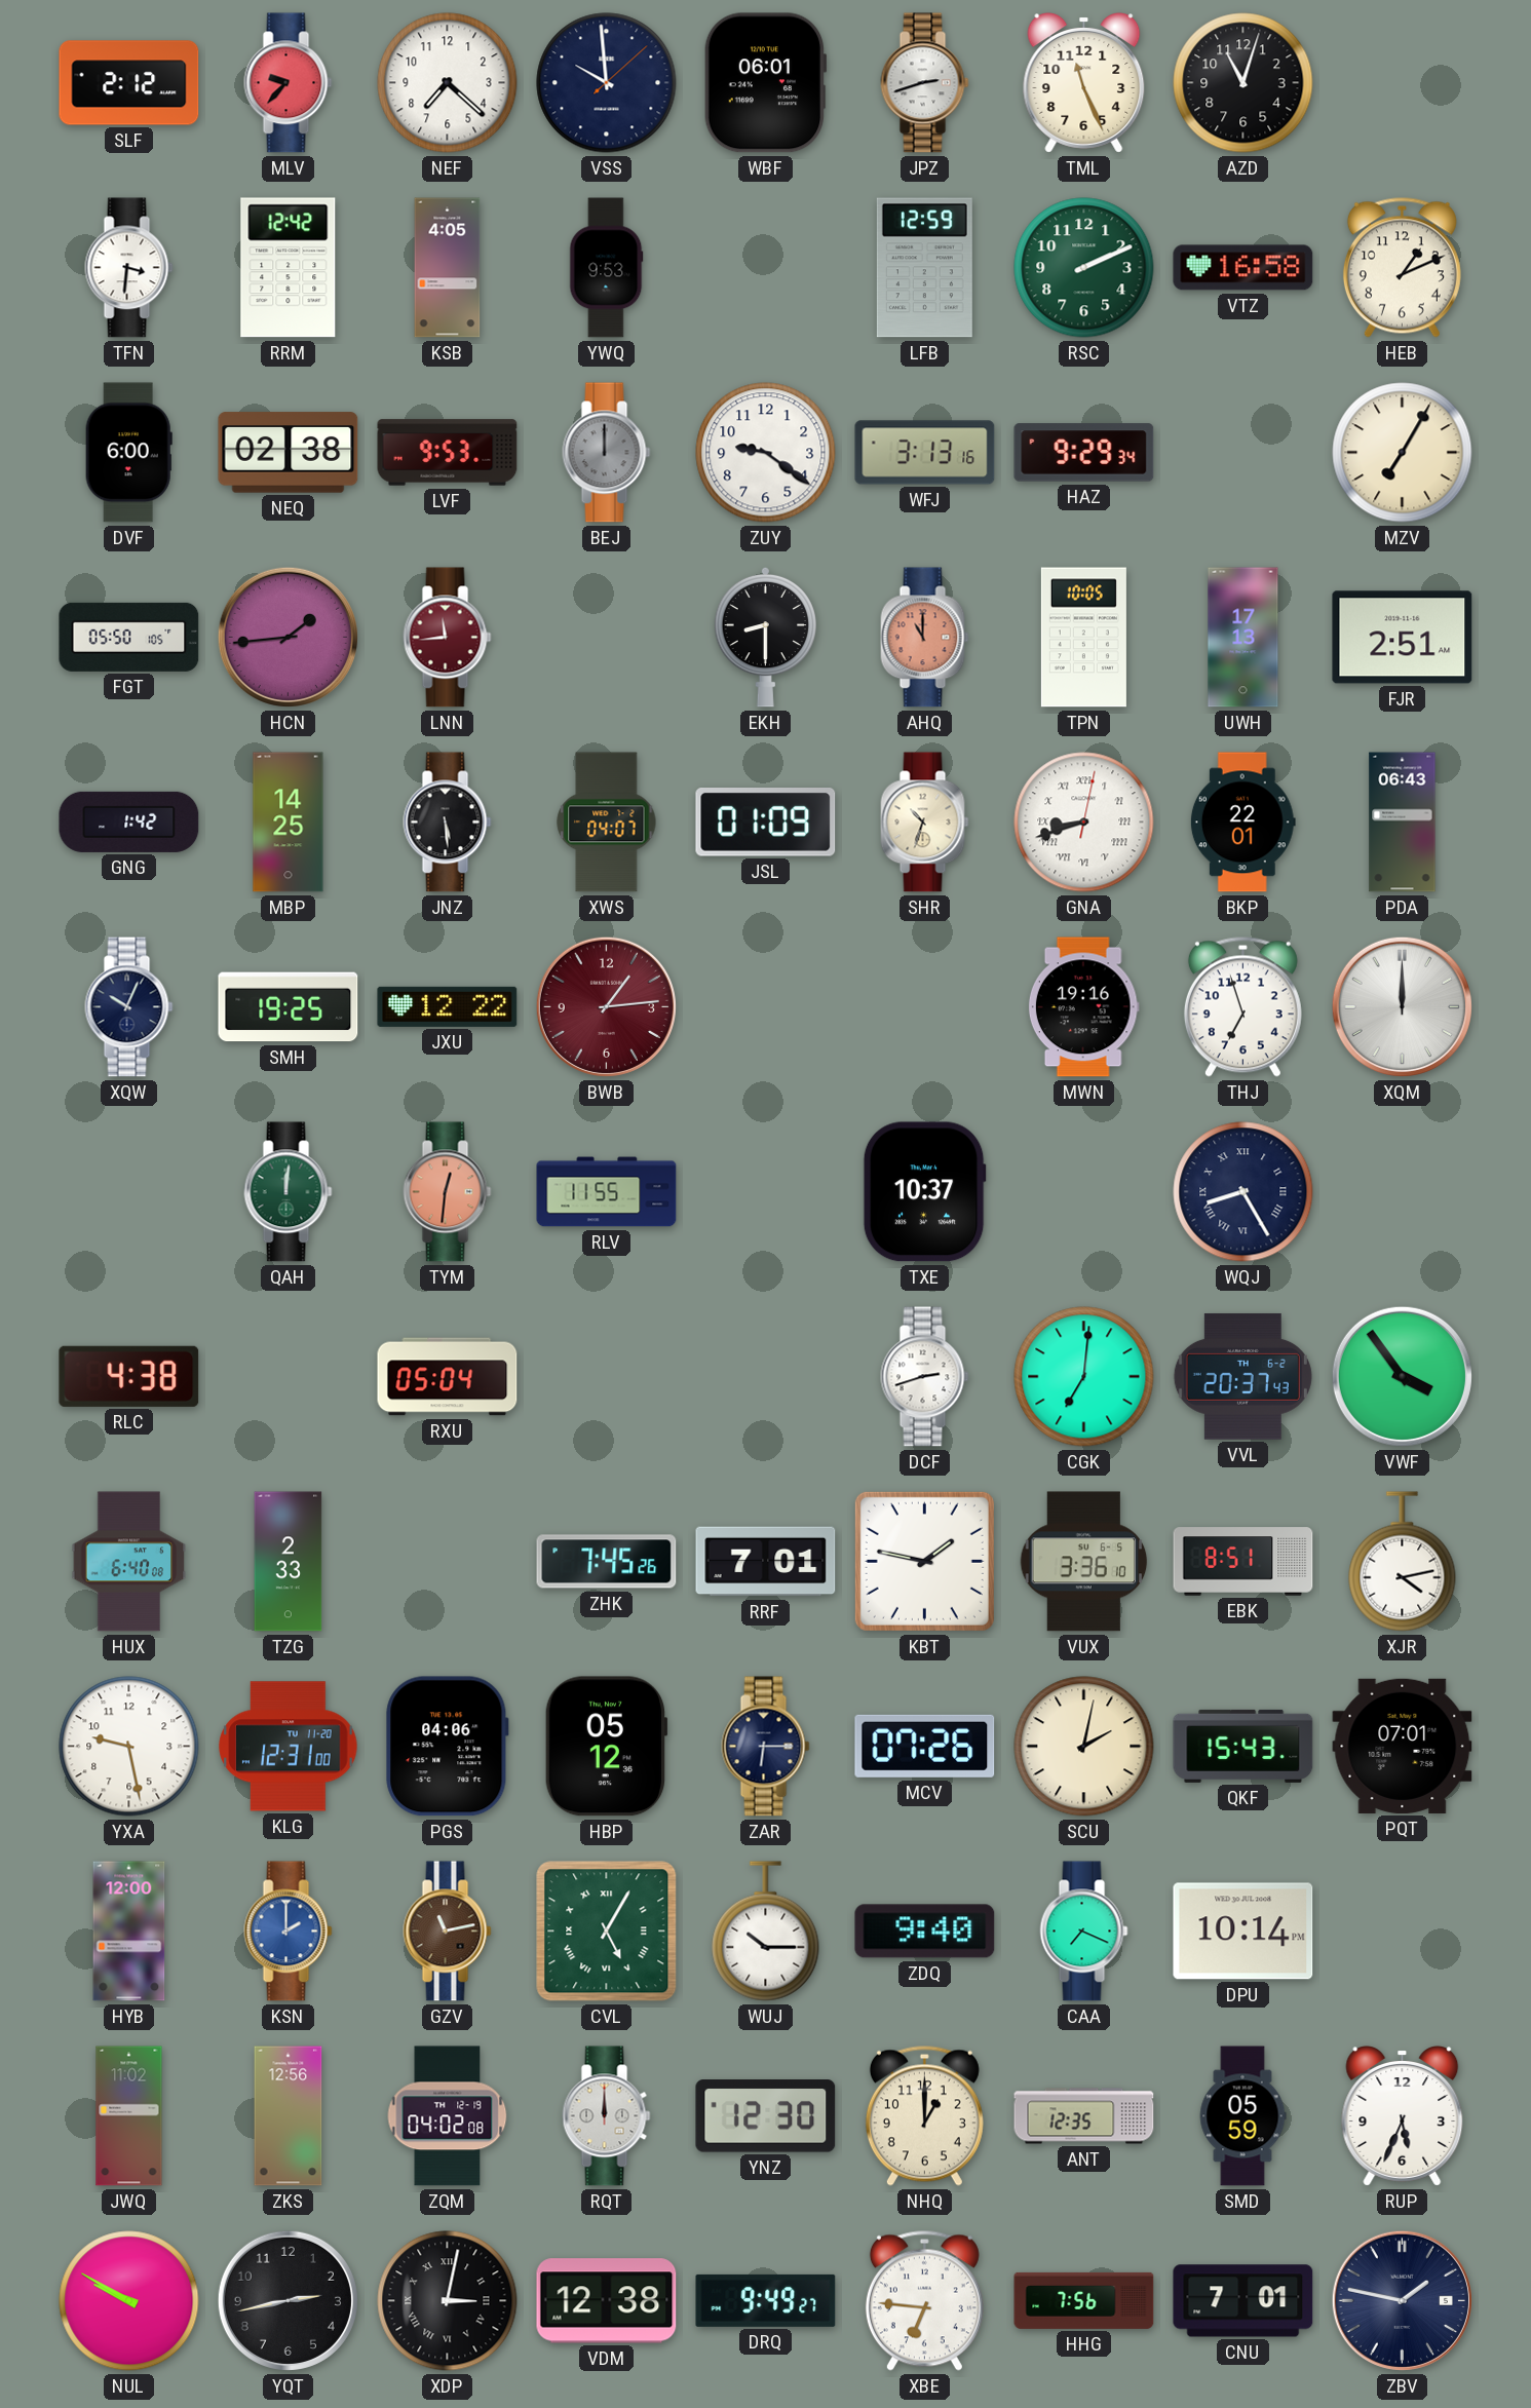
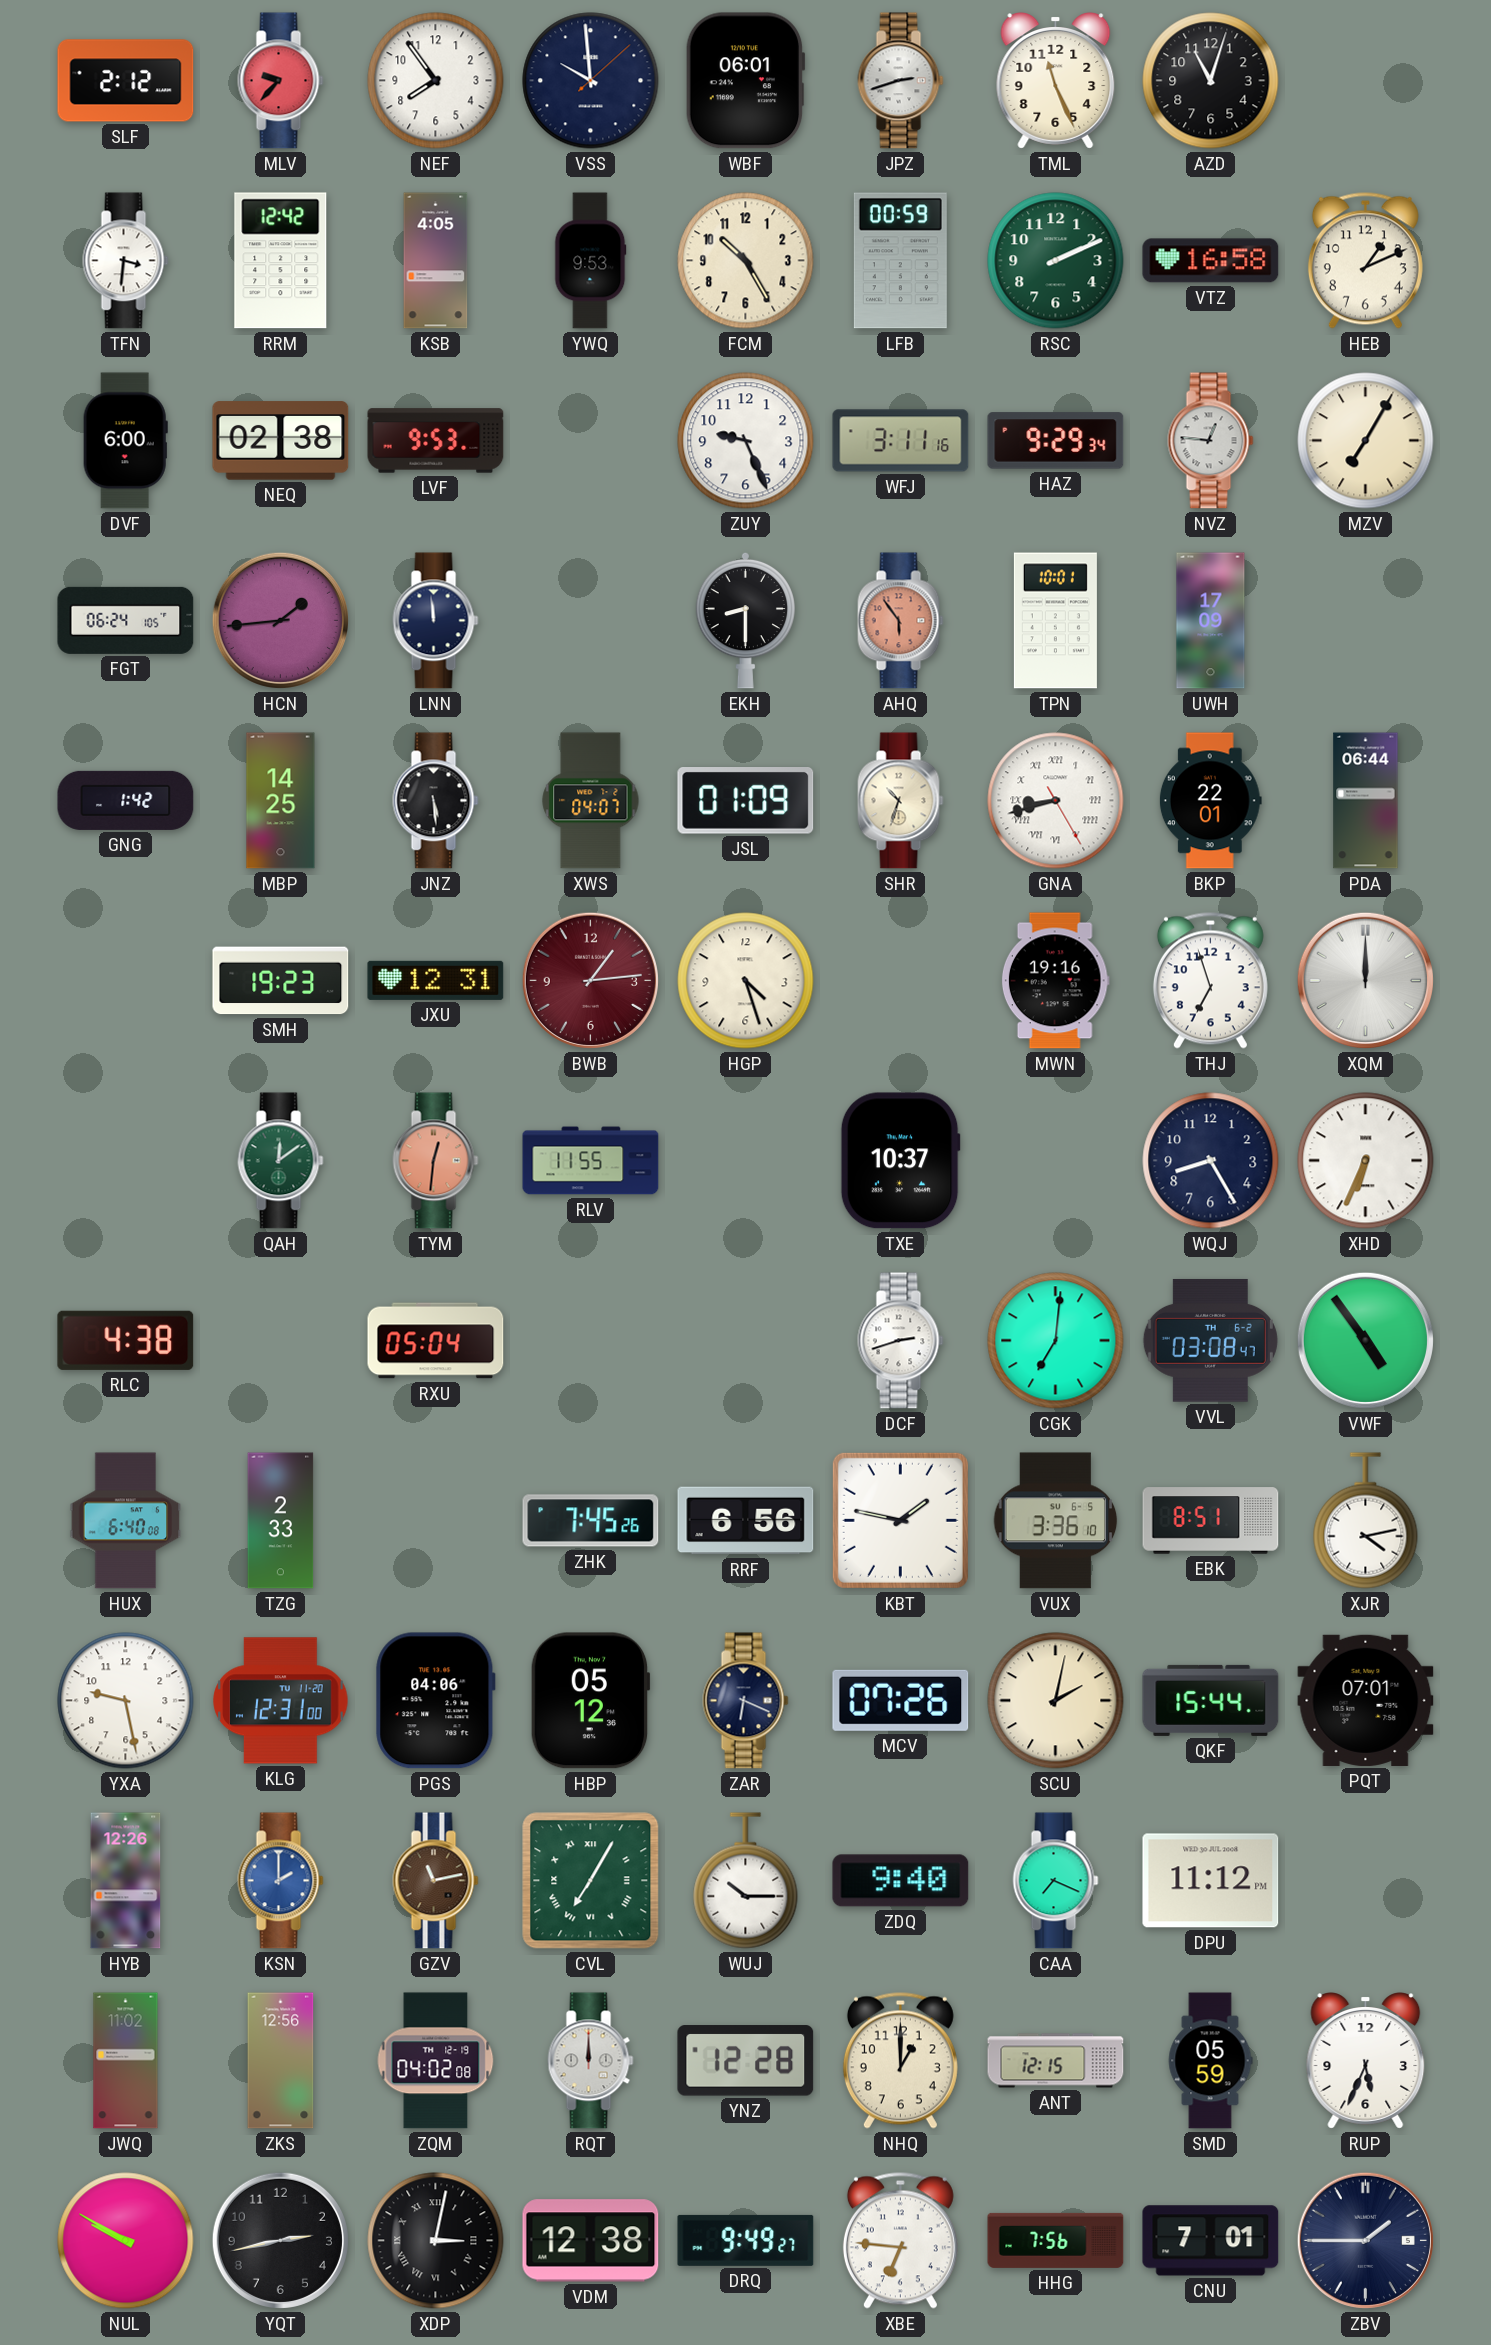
NEF: 7:22 -> 7:54 (436, 81)
FCM: none -> 10:25 (746, 261)
LFB: 12:59 -> 00:59 (900, 261)
BEJ: 12:00 -> none (607, 453)
ZUY: 9:21 -> 9:26 (746, 441)
WFJ: 3:13 -> 3:11 (901, 441)
NVZ: none -> 12:46 (1211, 441)
FGT: 05:50 -> 06:24 (126, 620)
LNN: 11:44 -> 11:59 (436, 621)
LNN dial: burgundy -> navy (436, 621)
AHQ: 11:00 -> 5:54 (901, 621)
TPN: 10:05 -> 10:01 (1055, 621)
UWH: 17:13 -> 17:09 (1211, 621)
FJR: 2:51 -> none (1403, 638)
GNA: 8:42:02 -> 8:42:25 (1056, 801)
PDA: 06:43 -> 06:44 (1366, 801)
XQW: 10:04 -> none (129, 1007)
SMH: 19:25 -> 19:23 (281, 981)
JXU: 12:22 -> 12:31 (436, 980)
HGP: none -> 4:27 (746, 981)
QAH: 12:01 -> 12:09 (281, 1161)
WQJ numerals: Roman -> Arabic (1211, 1161)
XHD: none -> 6:34 (1366, 1161)
VVL: 20:37 -> 03:08 (1210, 1340)
VWF: 3:54 -> 4:54 (1365, 1340)
RRF: 7:01 -> 6:56 (746, 1521)
ZAR: 6:15 -> 6:19 (746, 1701)
QKF: 15:43 -> 15:44 (1211, 1700)
HYB: 12:00 -> 12:26 (126, 1881)
CVL: 5:05 -> 7:05 (591, 1881)
DPU: 10:14 -> 11:12 (1211, 1881)
YNZ: 12:30 -> 12:28 (746, 2061)
ANT: 12:35 -> 12:15 (1056, 2061)
ZBV: 1:47 -> 1:45 (1365, 2240)
